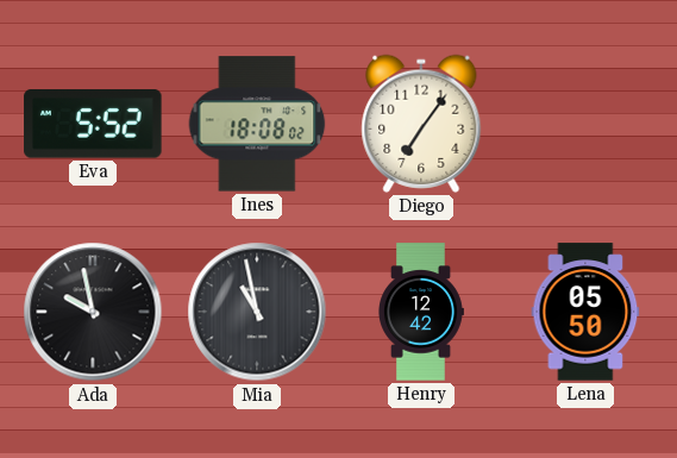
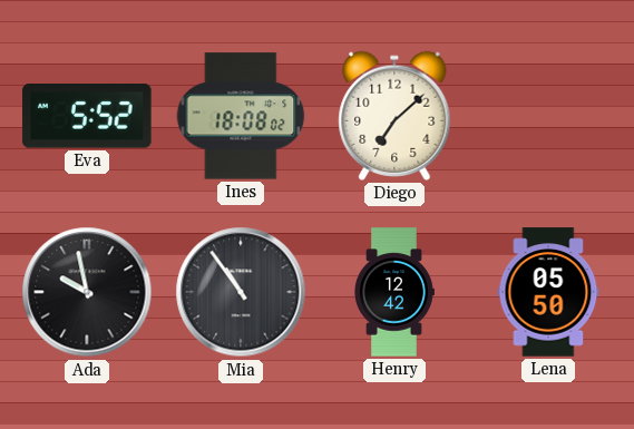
Diego: 7:06 -> 7:08 (394, 116)
Mia: 10:58 -> 10:54 (241, 292)
